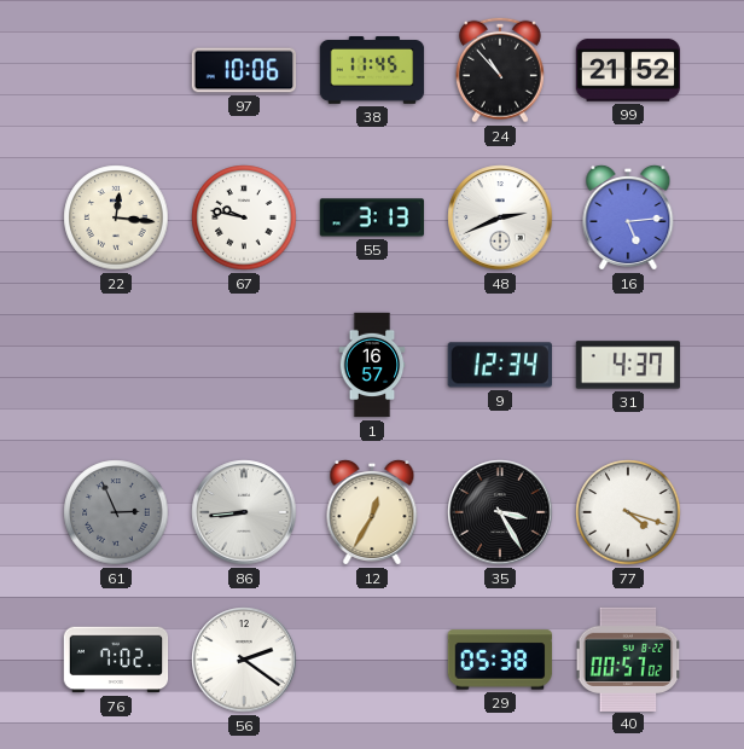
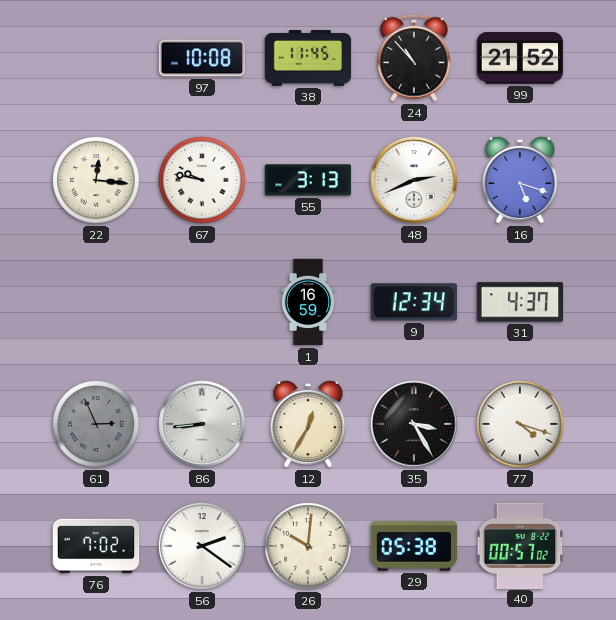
97: 10:06 -> 10:08 (202, 58)
16: 5:14 -> 5:18 (520, 180)
1: 16:57 -> 16:59 (308, 302)
26: none -> 10:01 (308, 546)
